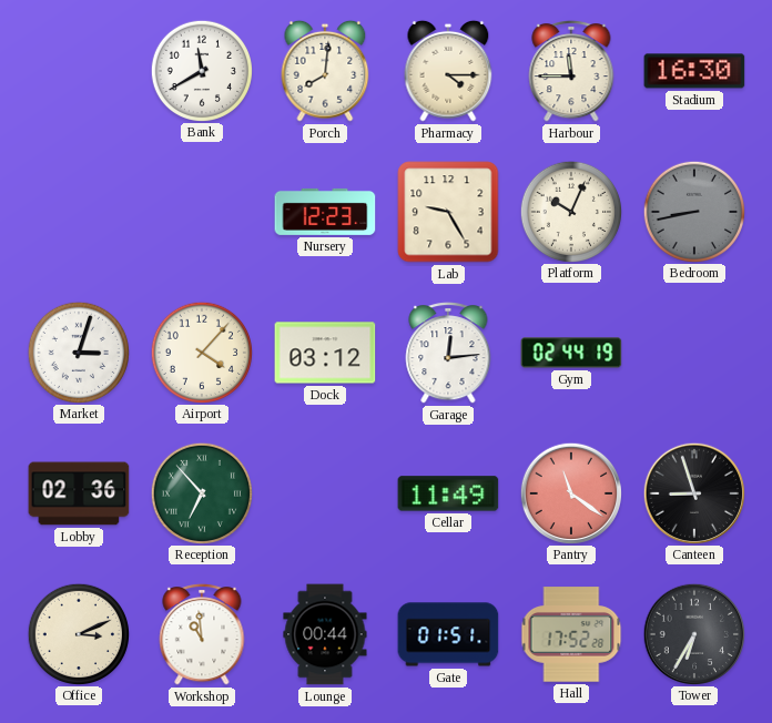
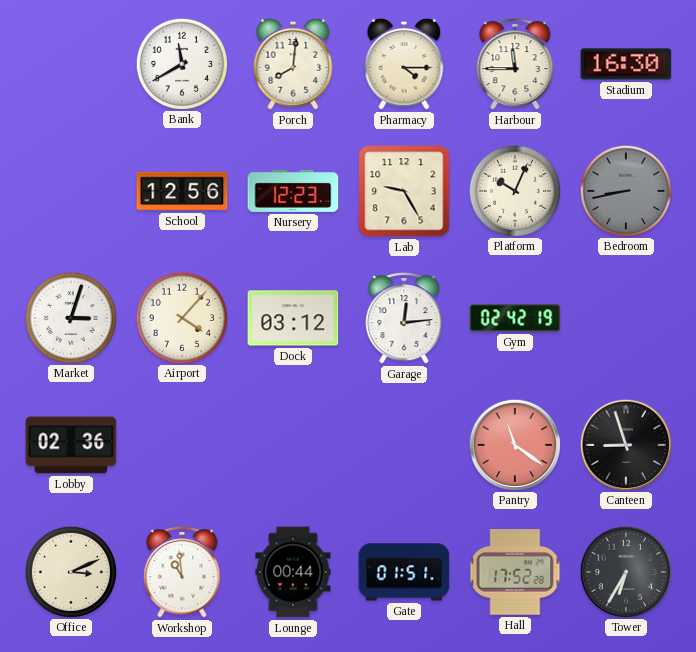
School: none -> 12:56 (182, 191)
Gym: 02:44 -> 02:42 (515, 318)
Reception: 6:53 -> none (201, 492)
Cellar: 11:49 -> none (448, 493)
